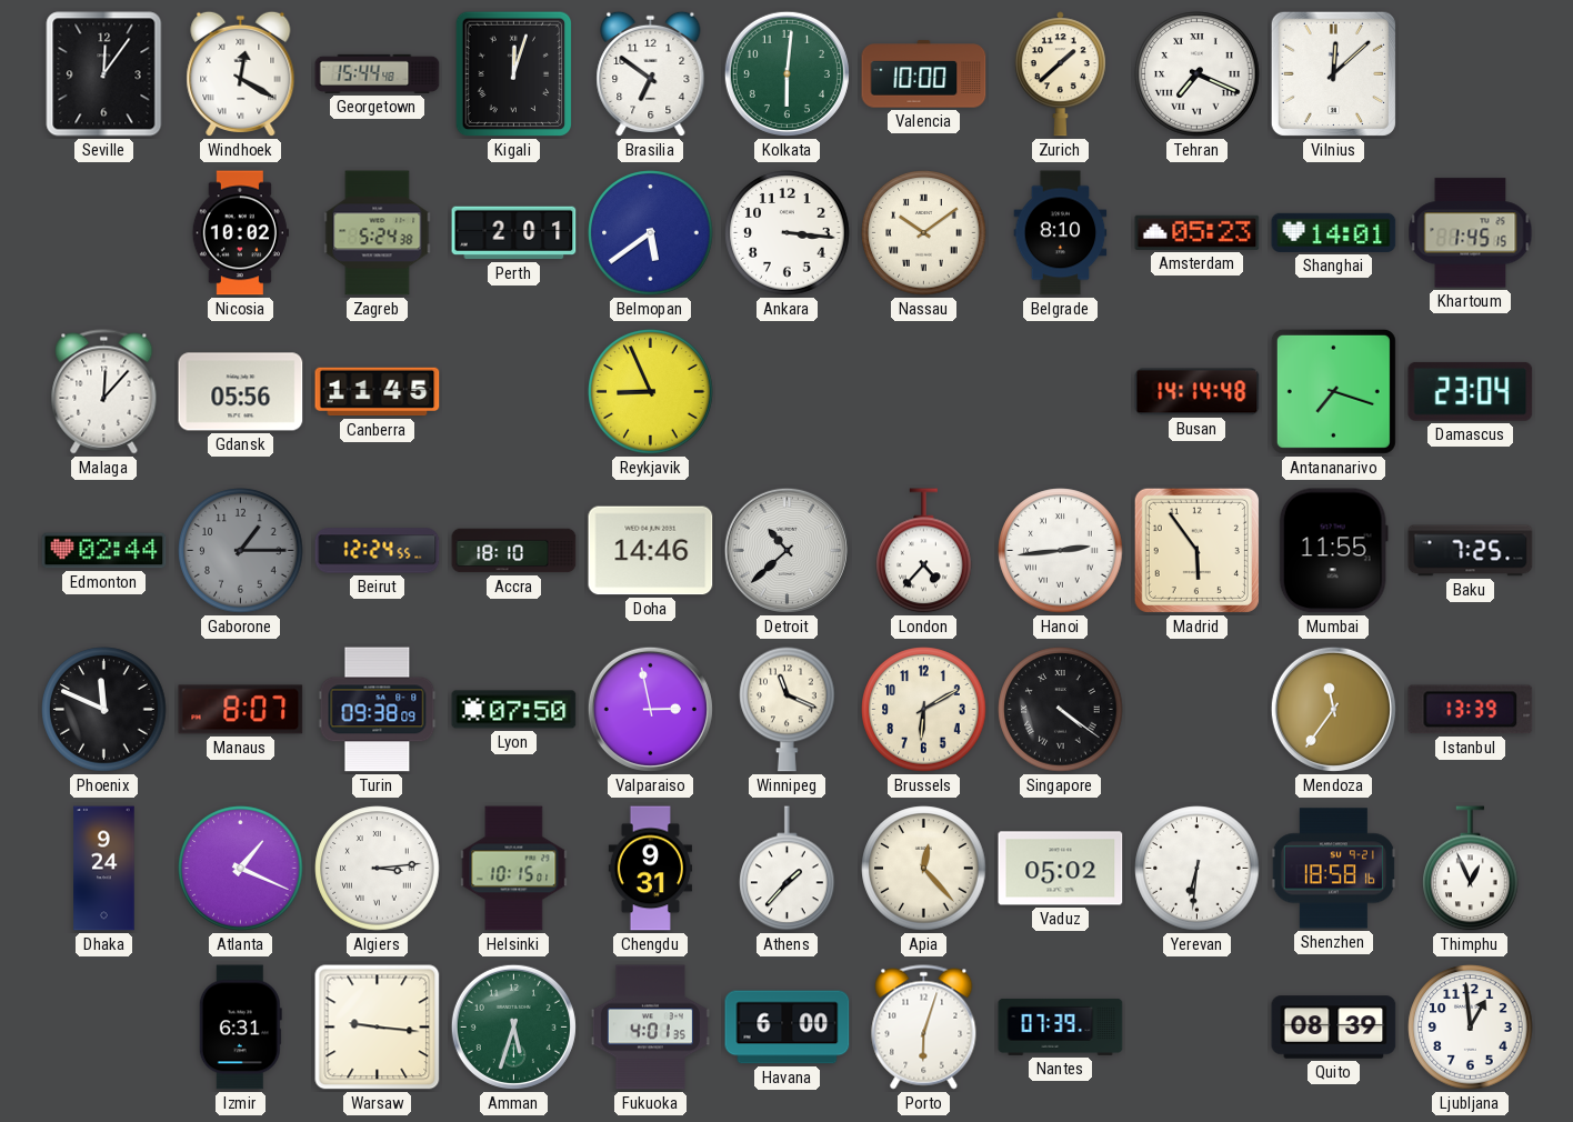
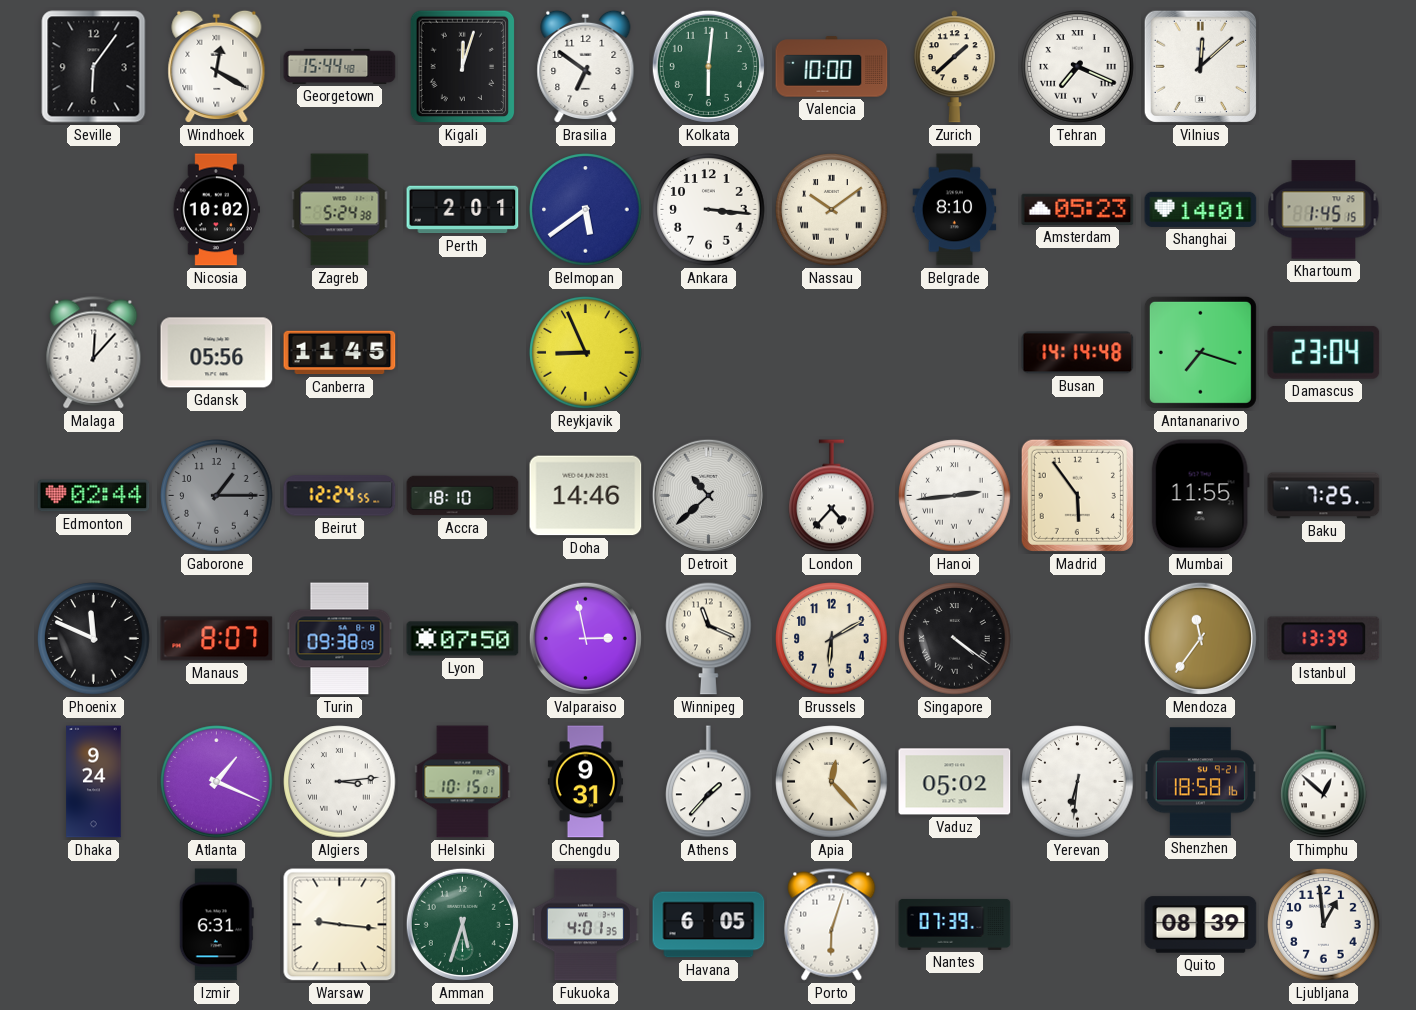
Seville: 12:06 -> 6:06 (94, 67)
Thimphu: 12:56 -> 12:52 (1324, 782)
Havana: 6:00 -> 6:05 (709, 925)
